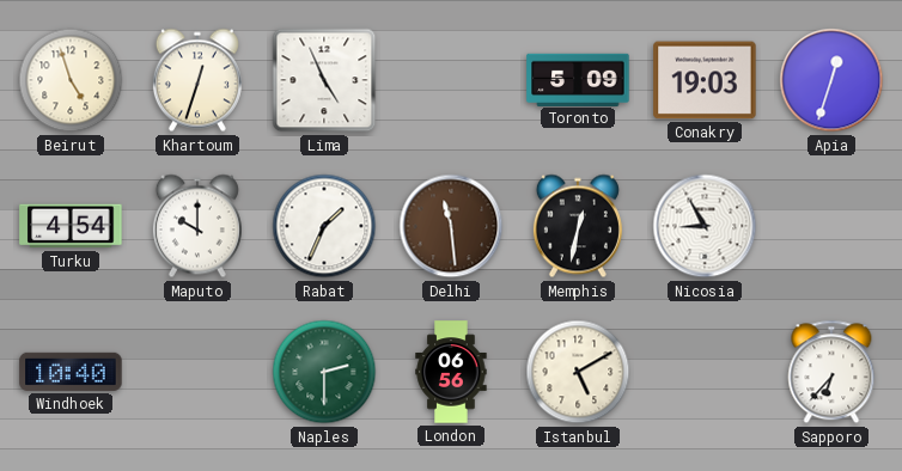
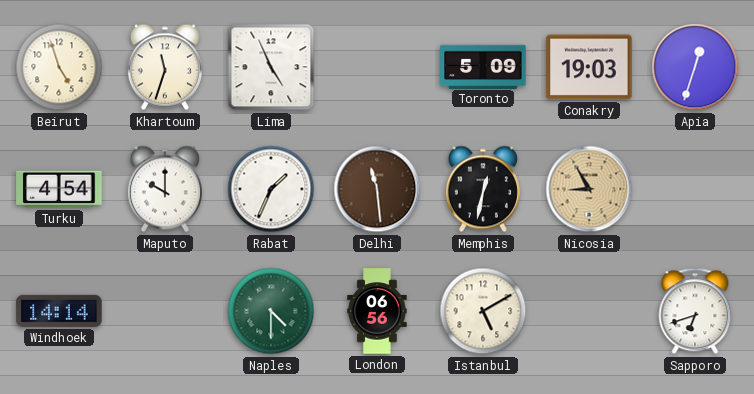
Khartoum: 12:33 -> 11:33 (165, 67)
Nicosia dial: white -> champagne (589, 189)
Windhoek: 10:40 -> 14:14 (59, 311)
Naples: 2:30 -> 4:30 (271, 311)
Sapporo: 6:37 -> 6:42 (695, 311)
